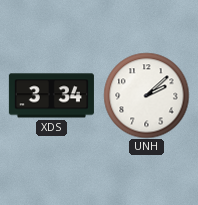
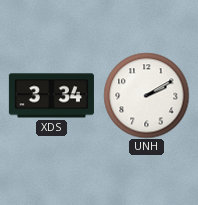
UNH: 2:08 -> 2:10 (146, 95)
